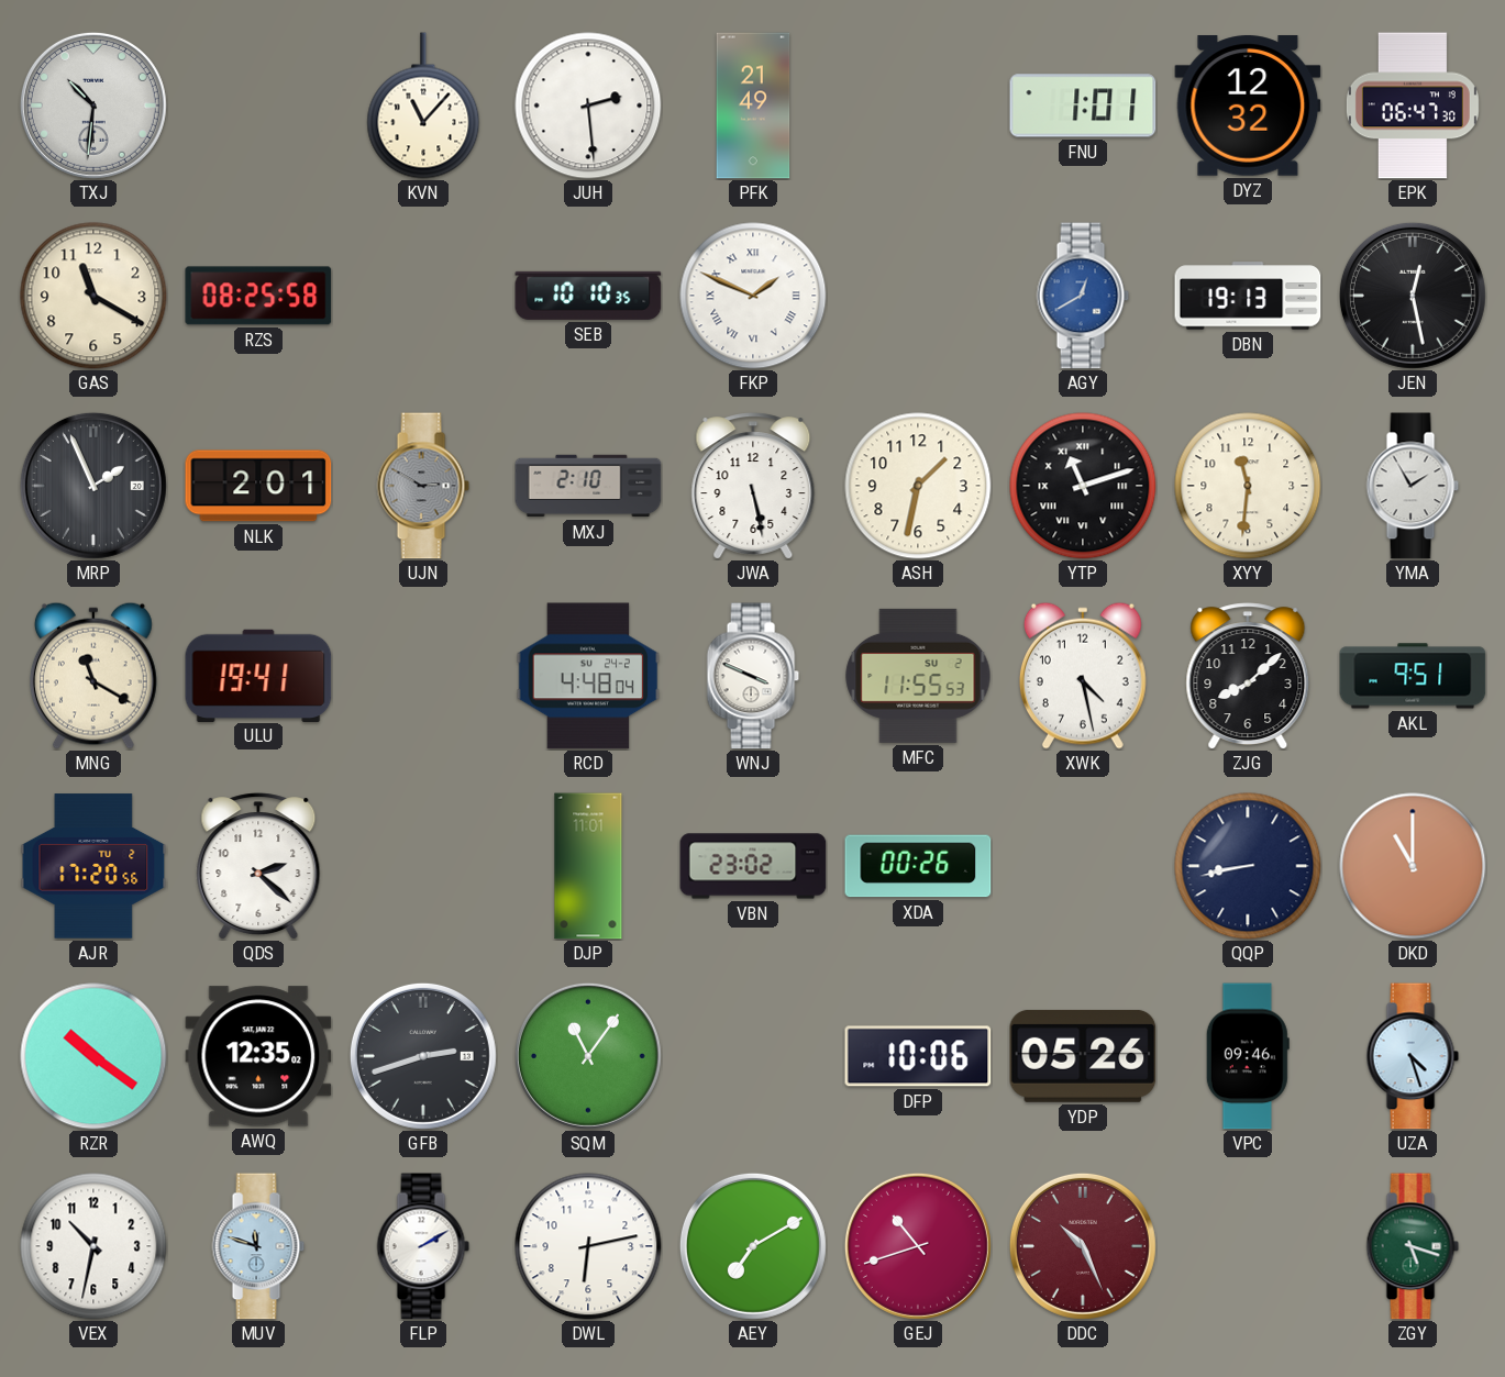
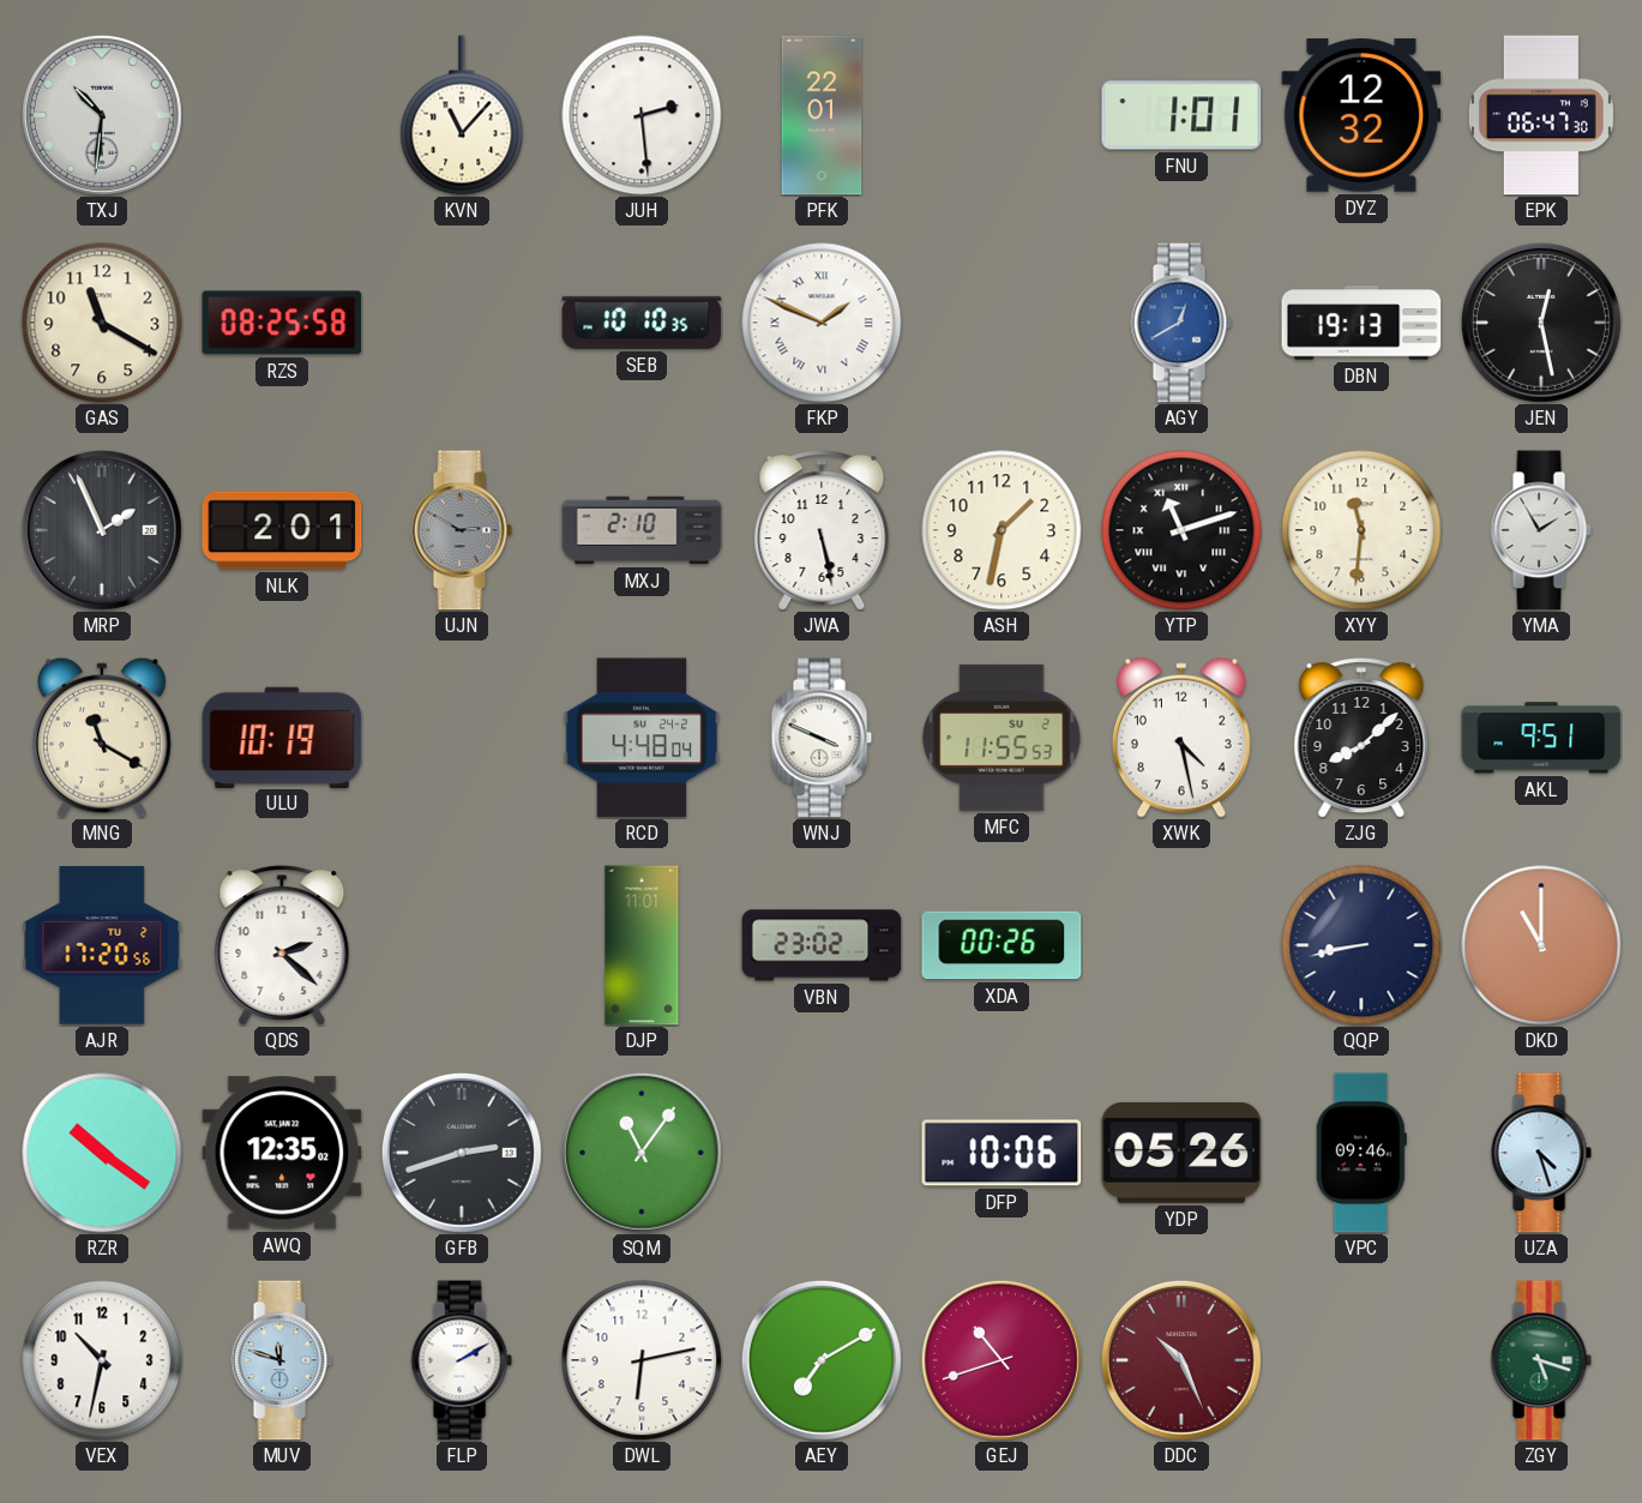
PFK: 21:49 -> 22:01 (822, 115)
ULU: 19:41 -> 10:19 (282, 737)
